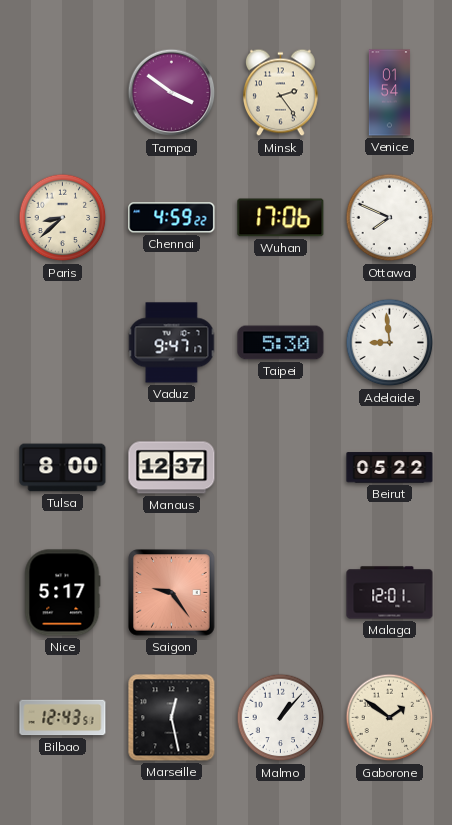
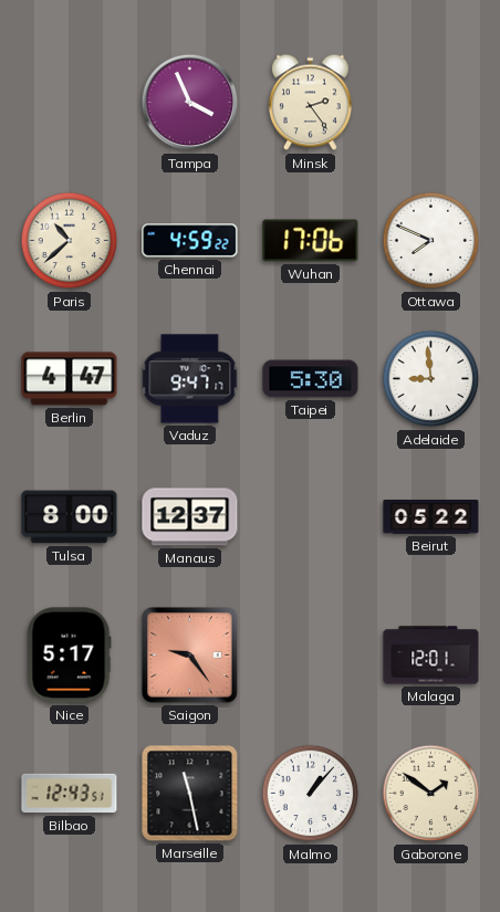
Tampa: 3:51 -> 3:56 (190, 103)
Venice: 01:54 -> none (390, 93)
Paris: 8:38 -> 10:38 (70, 241)
Berlin: none -> 4:47 (70, 379)
Marseille: 12:28 -> 11:28 (190, 794)
